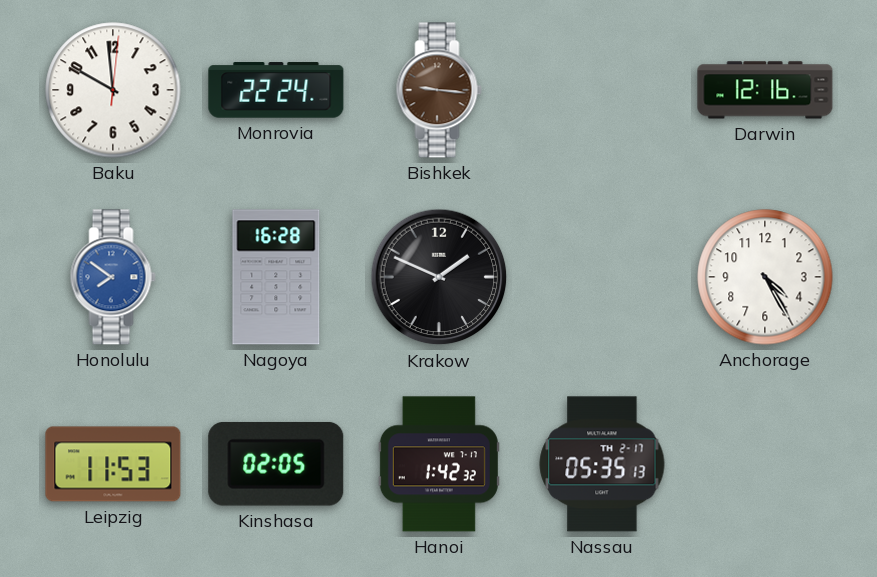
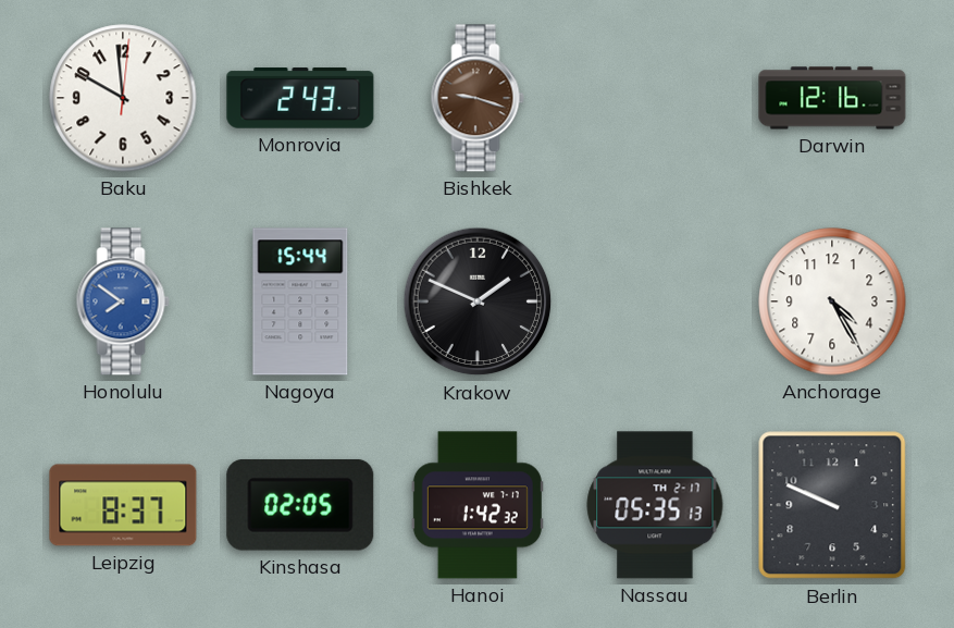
Monrovia: 22:24 -> 2:43 (300, 98)
Bishkek: 9:16 -> 9:18 (478, 98)
Nagoya: 16:28 -> 15:44 (300, 301)
Leipzig: 11:53 -> 8:37 (123, 505)
Berlin: none -> 9:49 (832, 505)
